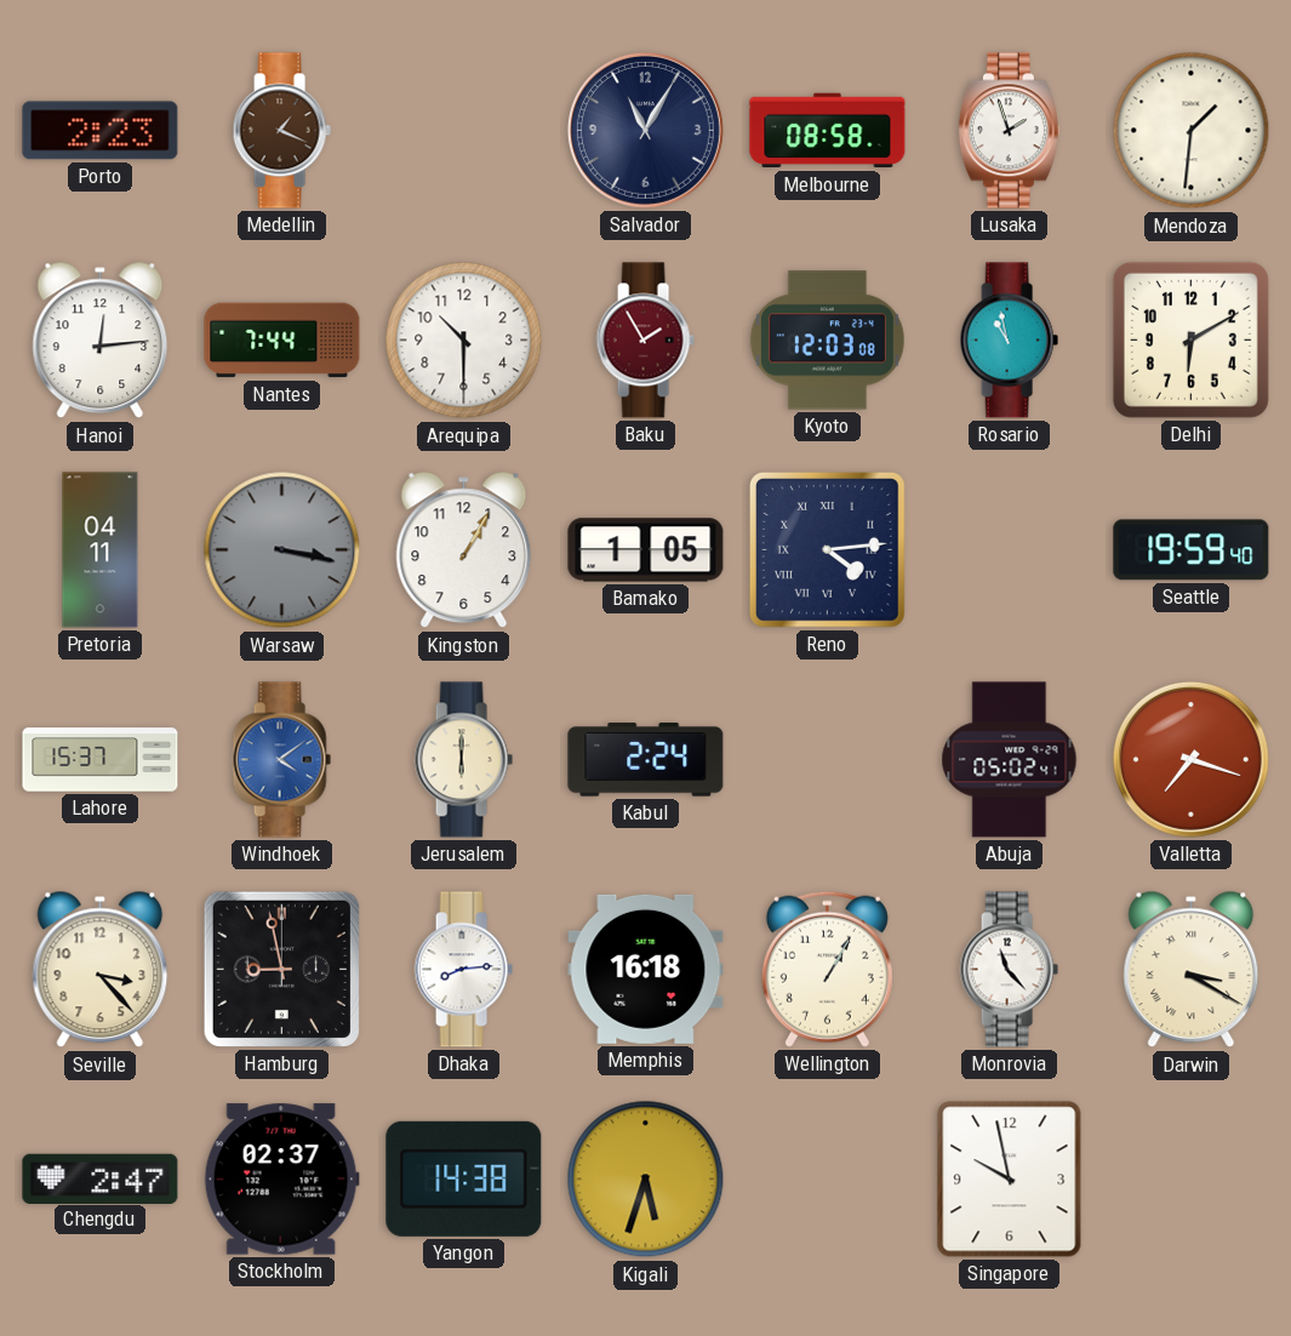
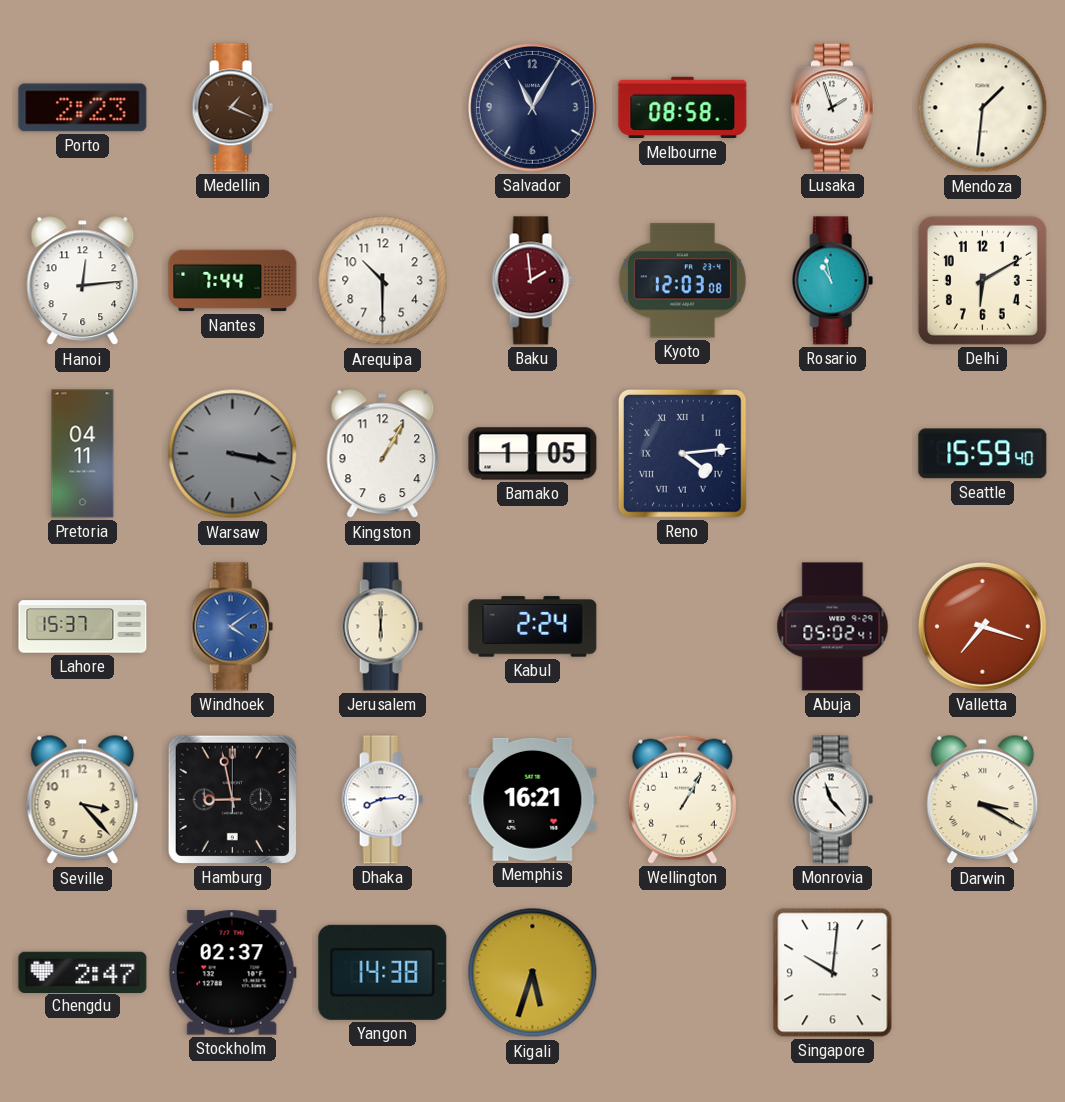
Baku: 1:55 -> 1:59 (532, 281)
Seattle: 19:59 -> 15:59 (983, 454)
Memphis: 16:18 -> 16:21 (533, 799)
Singapore: 9:58 -> 10:01 (833, 973)
